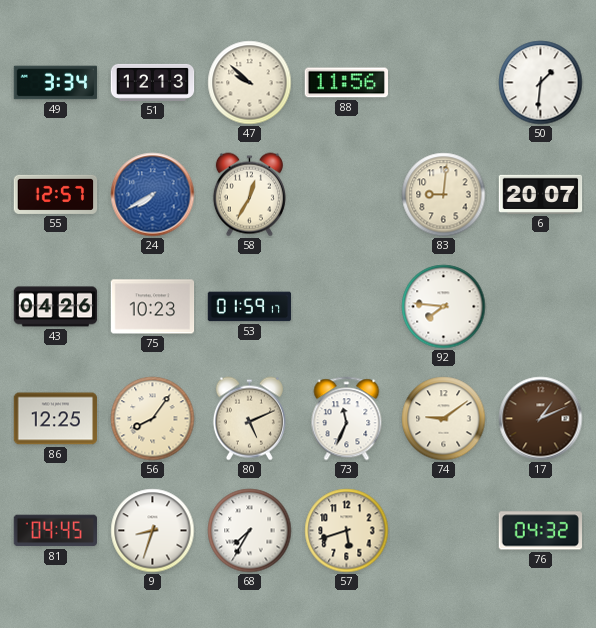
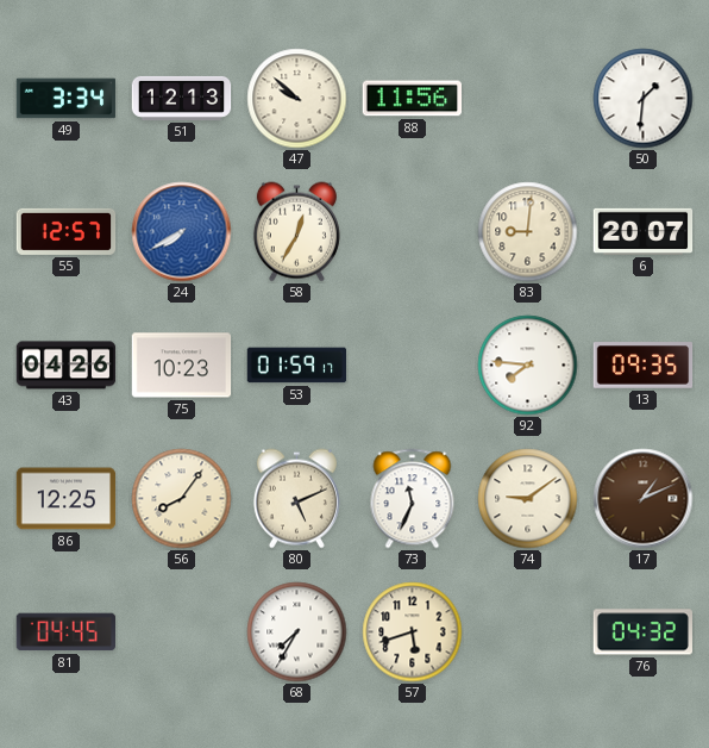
13: none -> 09:35 (644, 366)
9: 8:33 -> none (153, 531)
